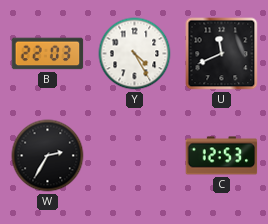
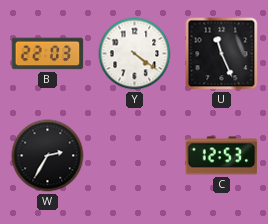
Y: 4:25 -> 4:21 (135, 54)
U: 11:41 -> 11:26 (222, 54)
